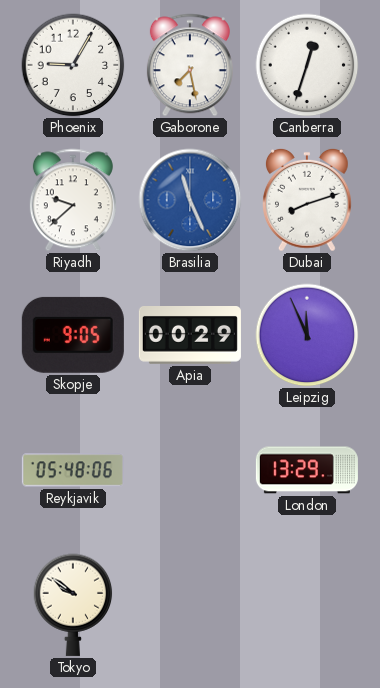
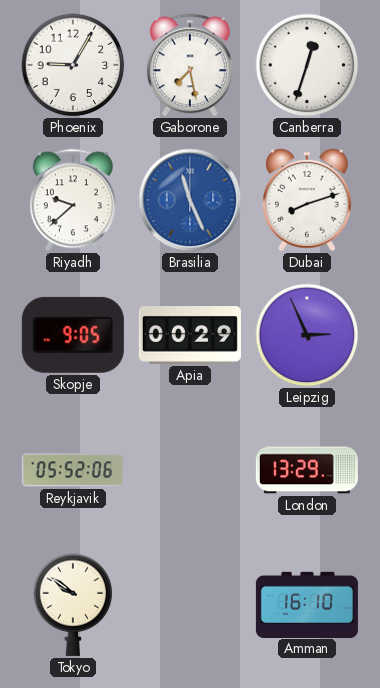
Leipzig: 11:56 -> 2:56 (307, 335)
Reykjavik: 05:48 -> 05:52 (73, 470)
Amman: none -> 16:10 (307, 604)
